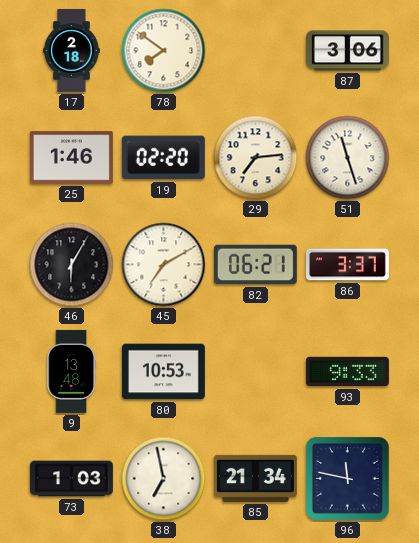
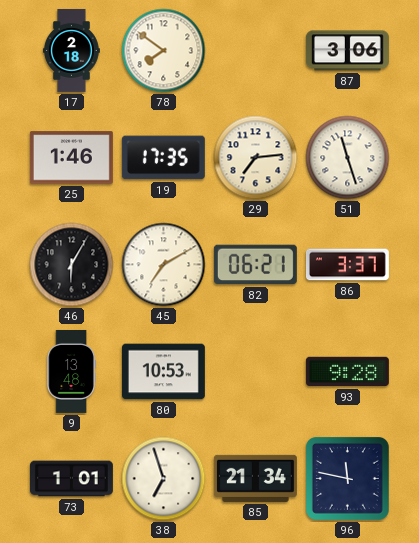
19: 02:20 -> 17:35 (163, 158)
93: 9:33 -> 9:28 (347, 372)
73: 1:03 -> 1:01 (71, 479)
38: 6:58 -> 6:57 (164, 479)
